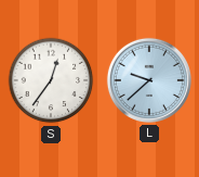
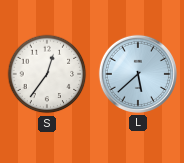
L: 9:38 -> 5:38 (138, 74)
